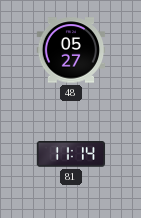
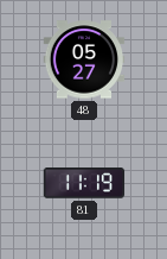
81: 11:14 -> 11:19 (84, 183)
